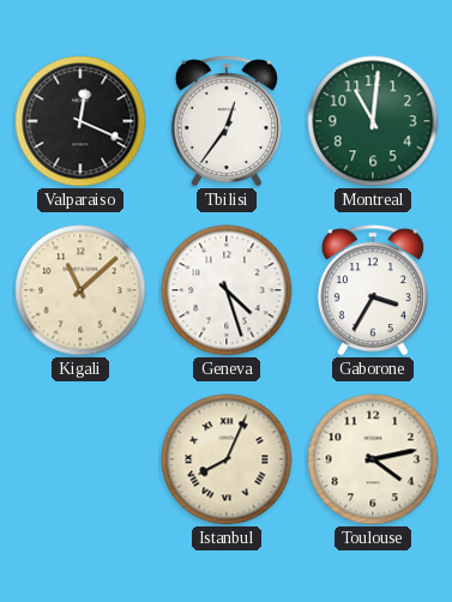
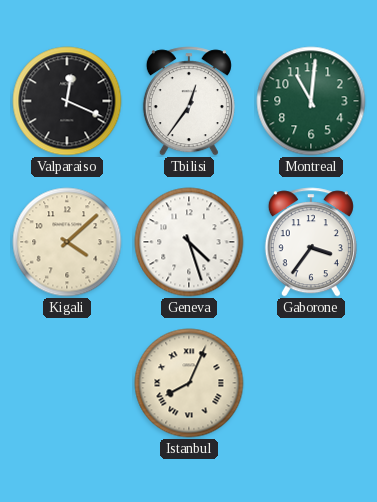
Kigali: 11:08 -> 4:08 (67, 242)
Gaborone: 3:35 -> 3:36 (311, 242)
Toulouse: 4:13 -> none (373, 459)
